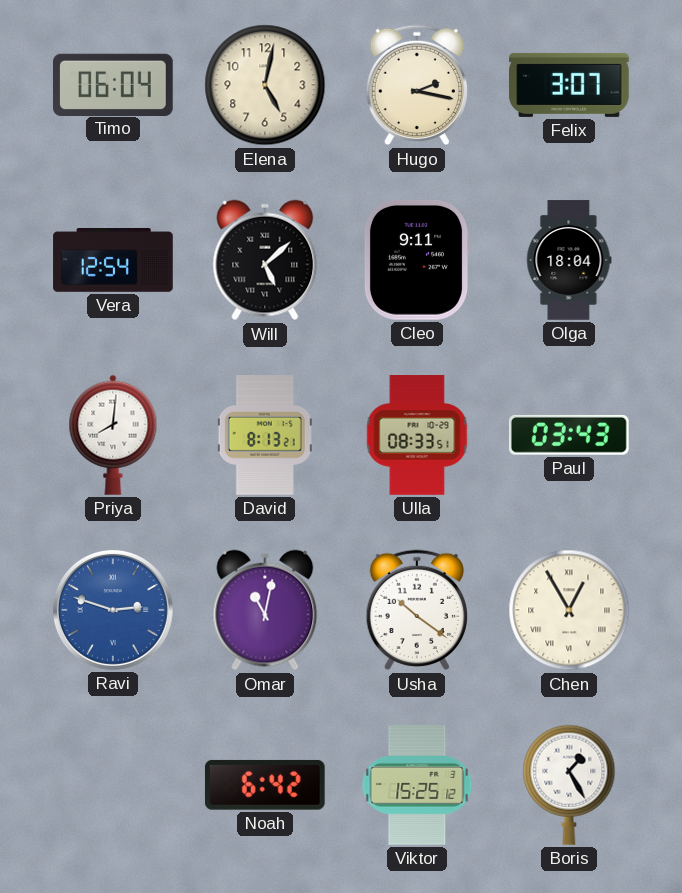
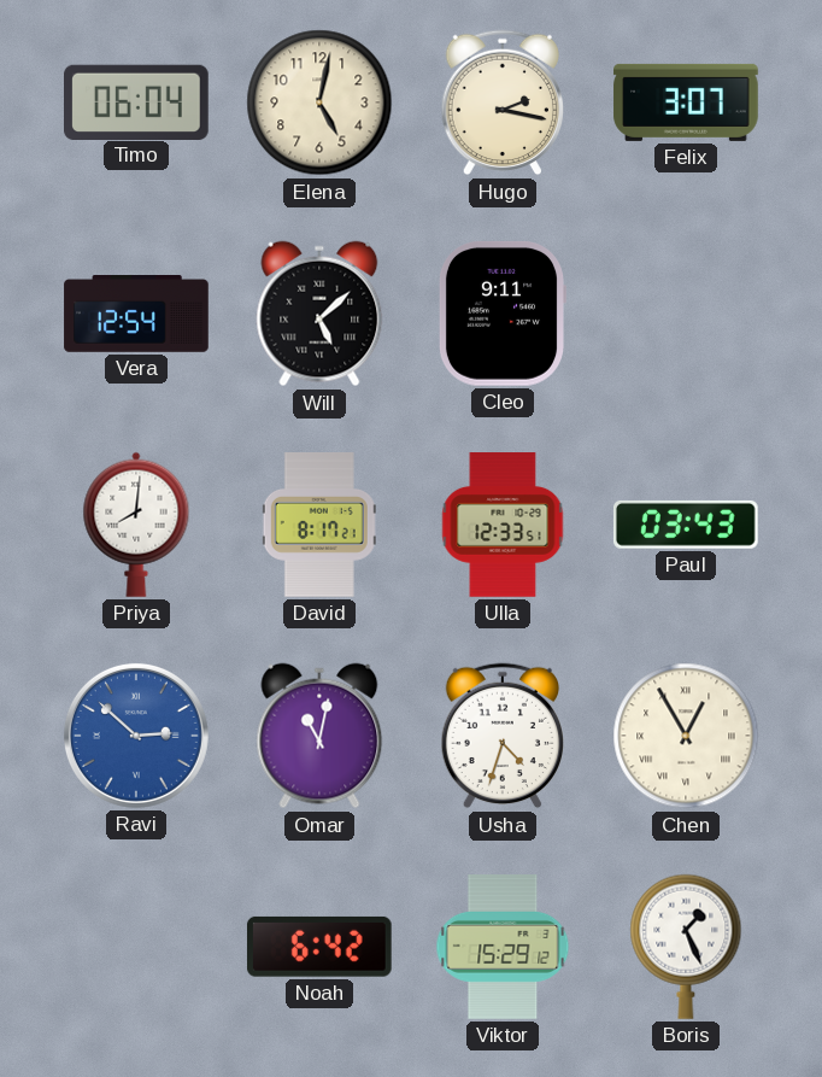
Olga: 18:04 -> none (569, 260)
David: 8:13 -> 8:17 (319, 525)
Ulla: 08:33 -> 12:33 (503, 525)
Ravi: 2:48 -> 2:52 (136, 736)
Usha: 10:21 -> 4:33 (501, 736)
Viktor: 15:25 -> 15:29 (503, 947)
Boris: 1:25 -> 1:26 (686, 947)
